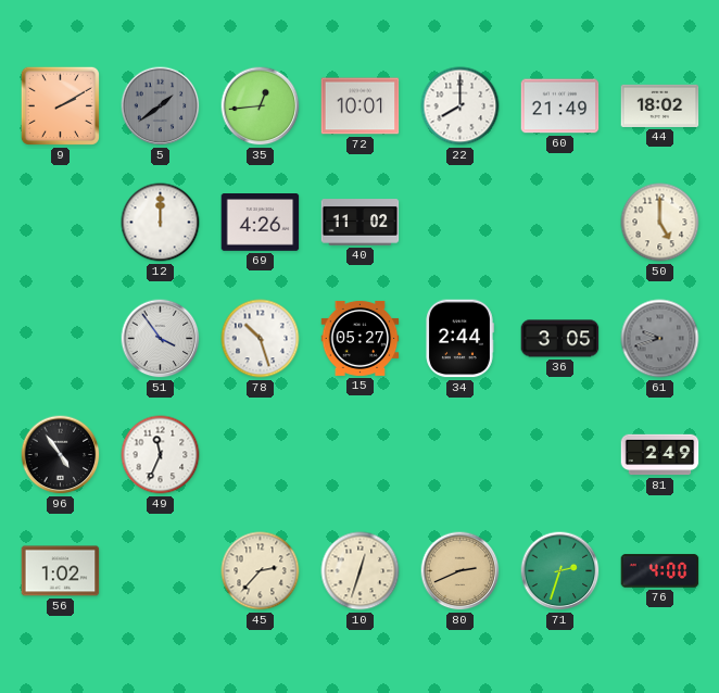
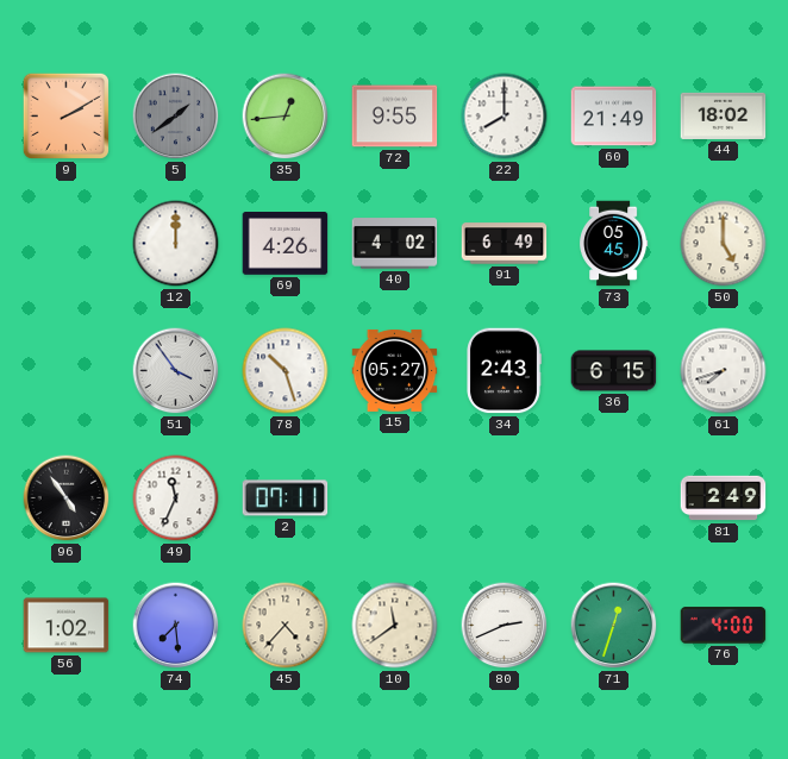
72: 10:01 -> 9:55 (395, 117)
40: 11:02 -> 4:02 (395, 244)
91: none -> 6:49 (505, 244)
73: none -> 05:45 (614, 244)
34: 2:44 -> 2:43 (504, 371)
36: 3:05 -> 6:15 (614, 371)
61: 9:42 -> 7:42 (724, 371)
61 dial: grey -> white (724, 371)
2: none -> 07:11 (286, 498)
74: none -> 7:29 (176, 626)
45: 2:37 -> 4:37 (286, 626)
10: 12:33 -> 11:39 (395, 626)
80 dial: champagne -> white (505, 626)
71: 2:33 -> 12:33 (614, 626)
